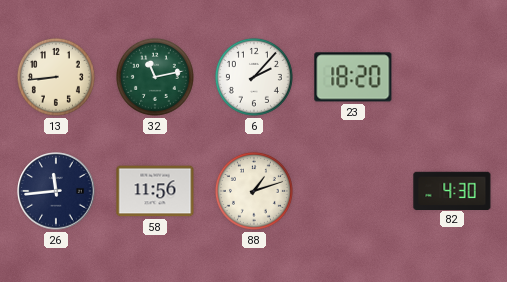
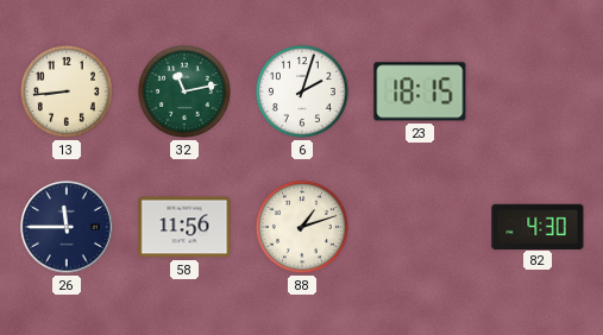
6: 2:07 -> 2:03 (302, 91)
23: 18:20 -> 18:15 (420, 91)
26: 11:44 -> 11:45 (67, 227)
